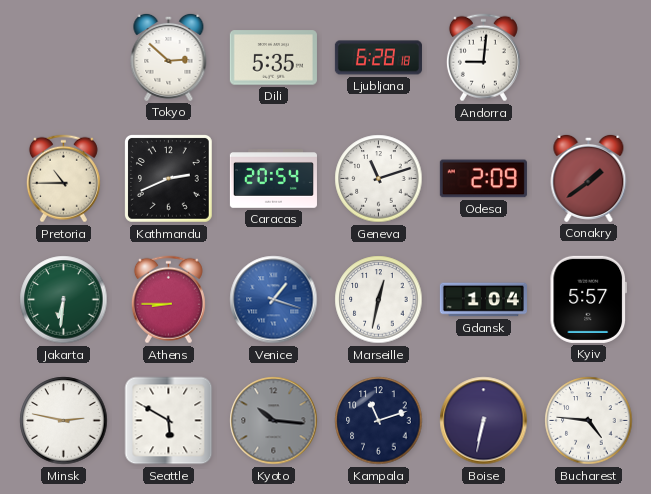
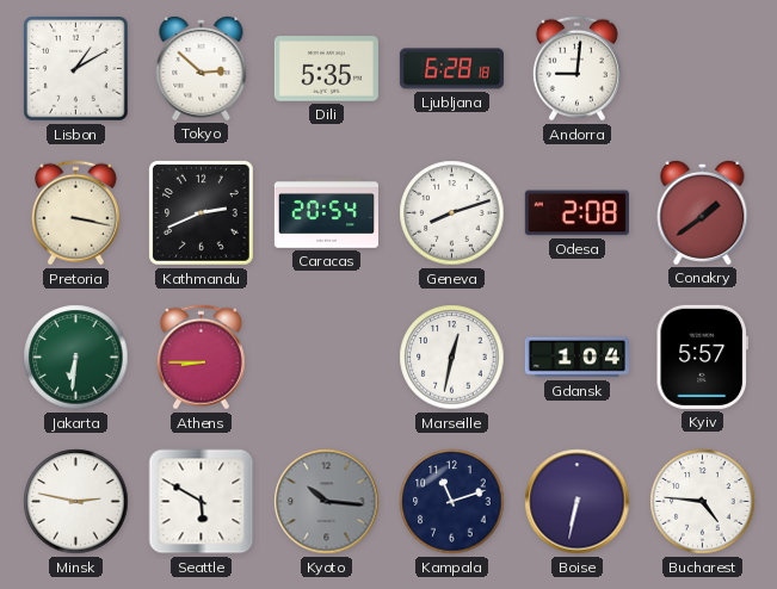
Lisbon: none -> 1:10 (76, 69)
Pretoria: 10:45 -> 3:17 (75, 213)
Geneva: 11:12 -> 8:12 (452, 213)
Odesa: 2:09 -> 2:08 (576, 213)
Venice: 1:18 -> none (274, 300)
